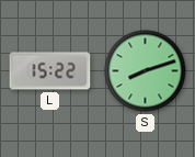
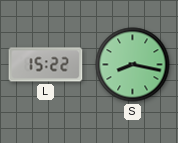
S: 8:12 -> 8:17 (133, 65)
